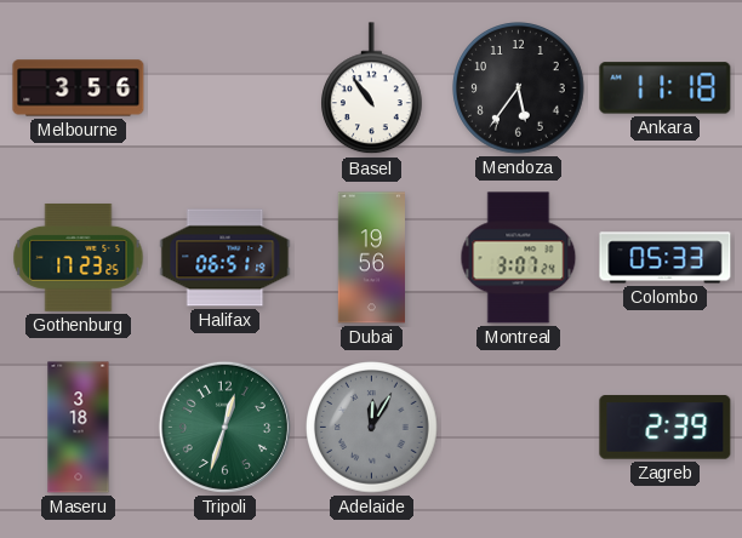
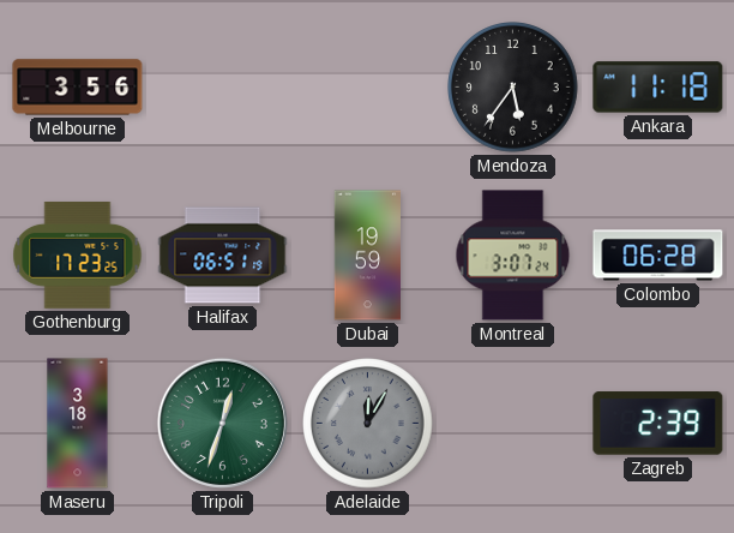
Basel: 10:54 -> none (372, 88)
Dubai: 19:56 -> 19:59 (367, 256)
Colombo: 05:33 -> 06:28 (658, 256)
